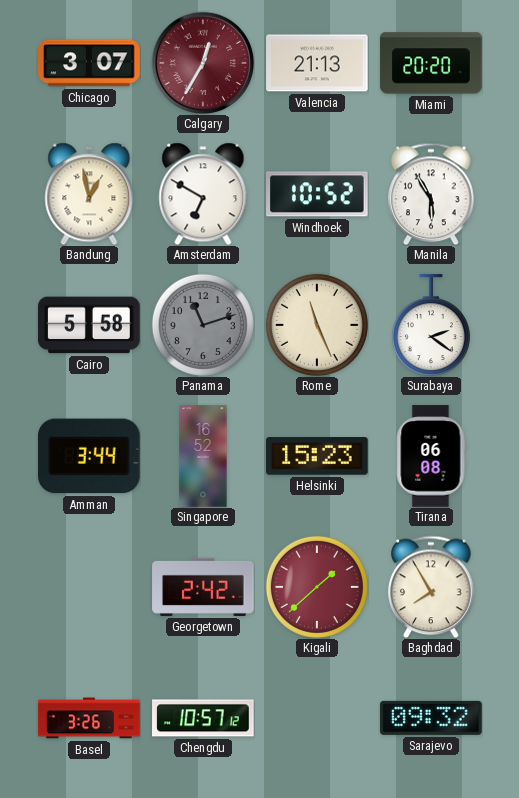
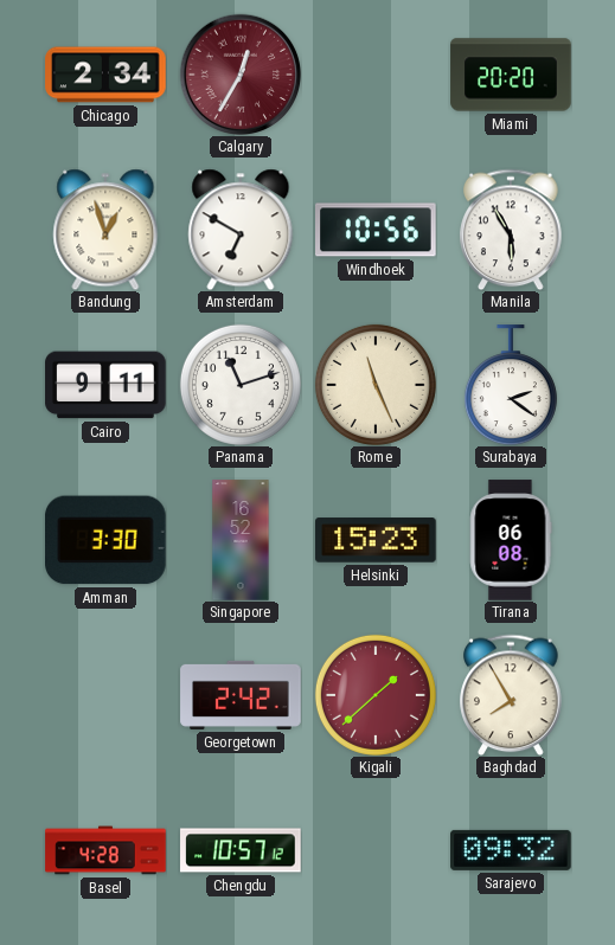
Chicago: 3:07 -> 2:34 (105, 75)
Valencia: 21:13 -> none (317, 63)
Bandung: 12:58 -> 12:57 (105, 230)
Windhoek: 10:52 -> 10:56 (376, 230)
Cairo: 5:58 -> 9:11 (105, 385)
Panama dial: grey -> white (241, 385)
Amman: 3:44 -> 3:30 (107, 540)
Basel: 3:26 -> 4:28 (105, 850)
